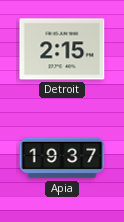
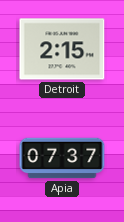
Apia: 19:37 -> 07:37 (62, 158)
